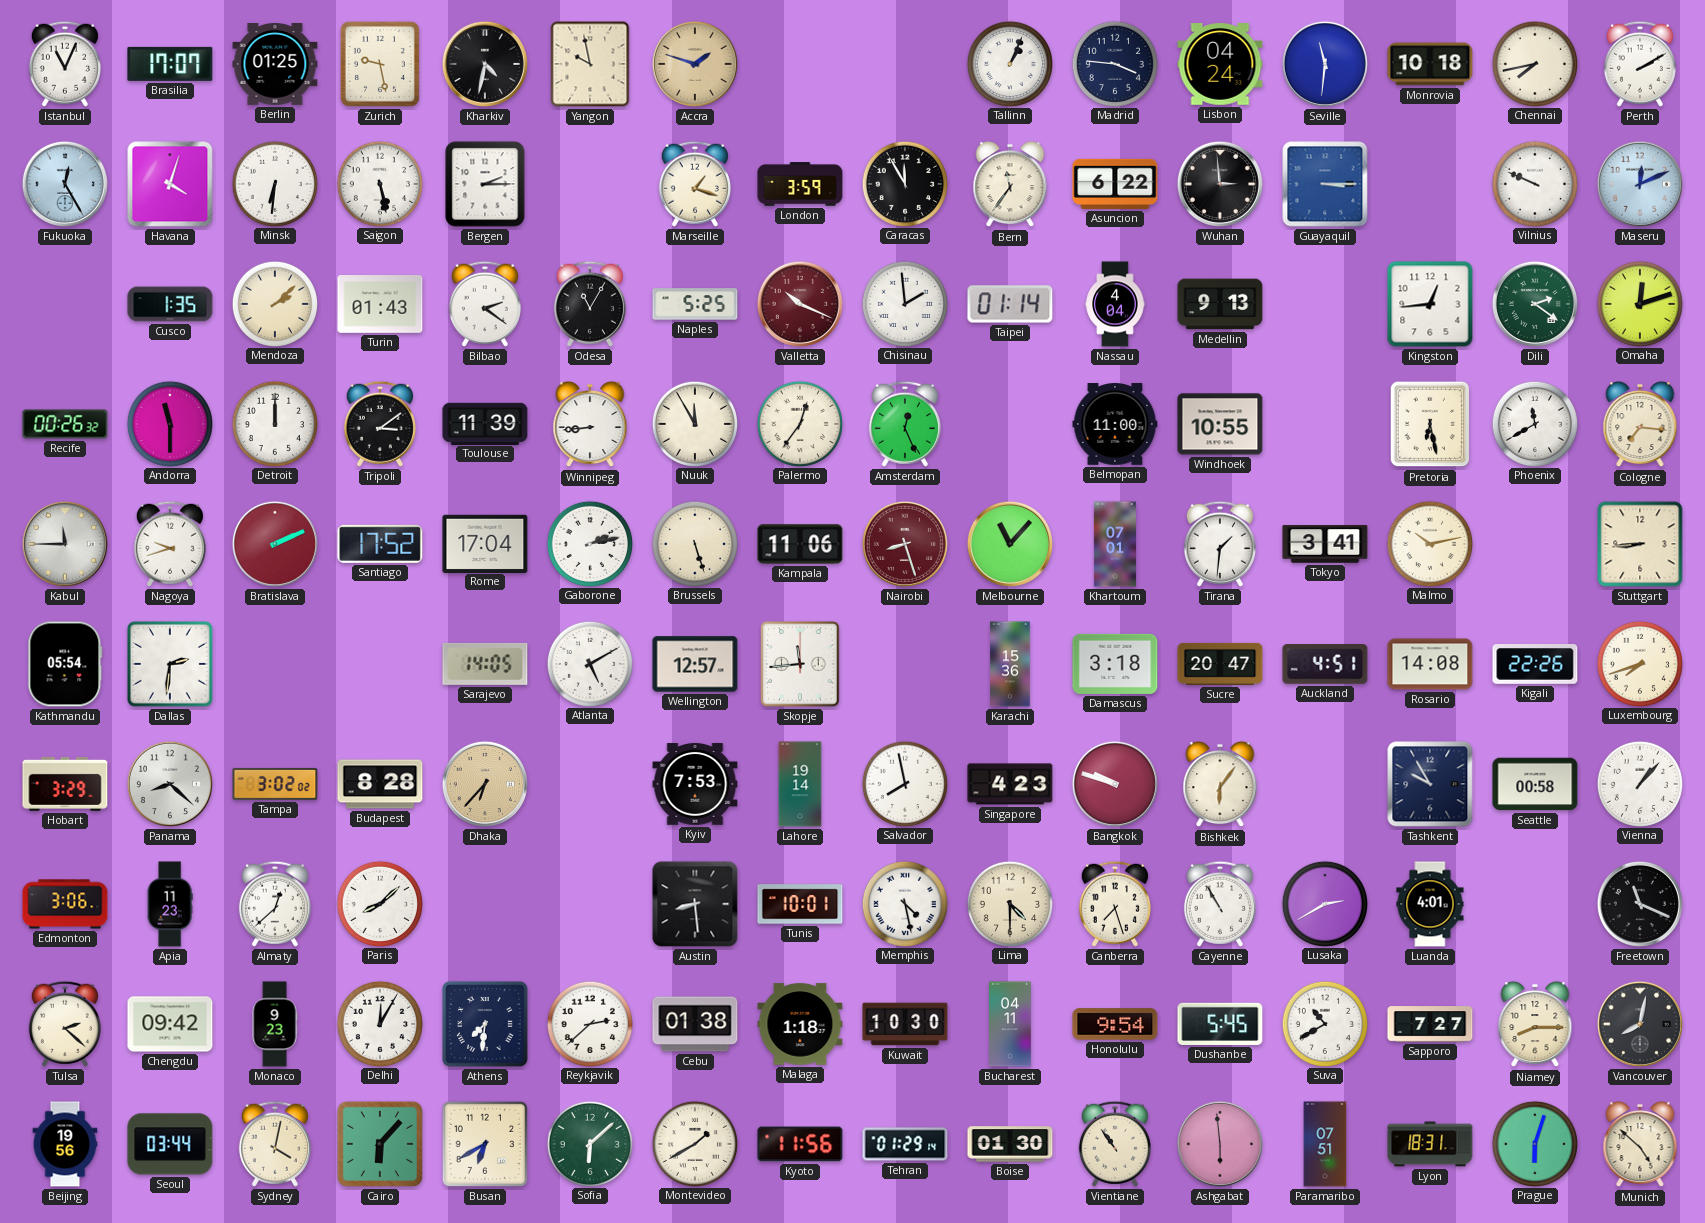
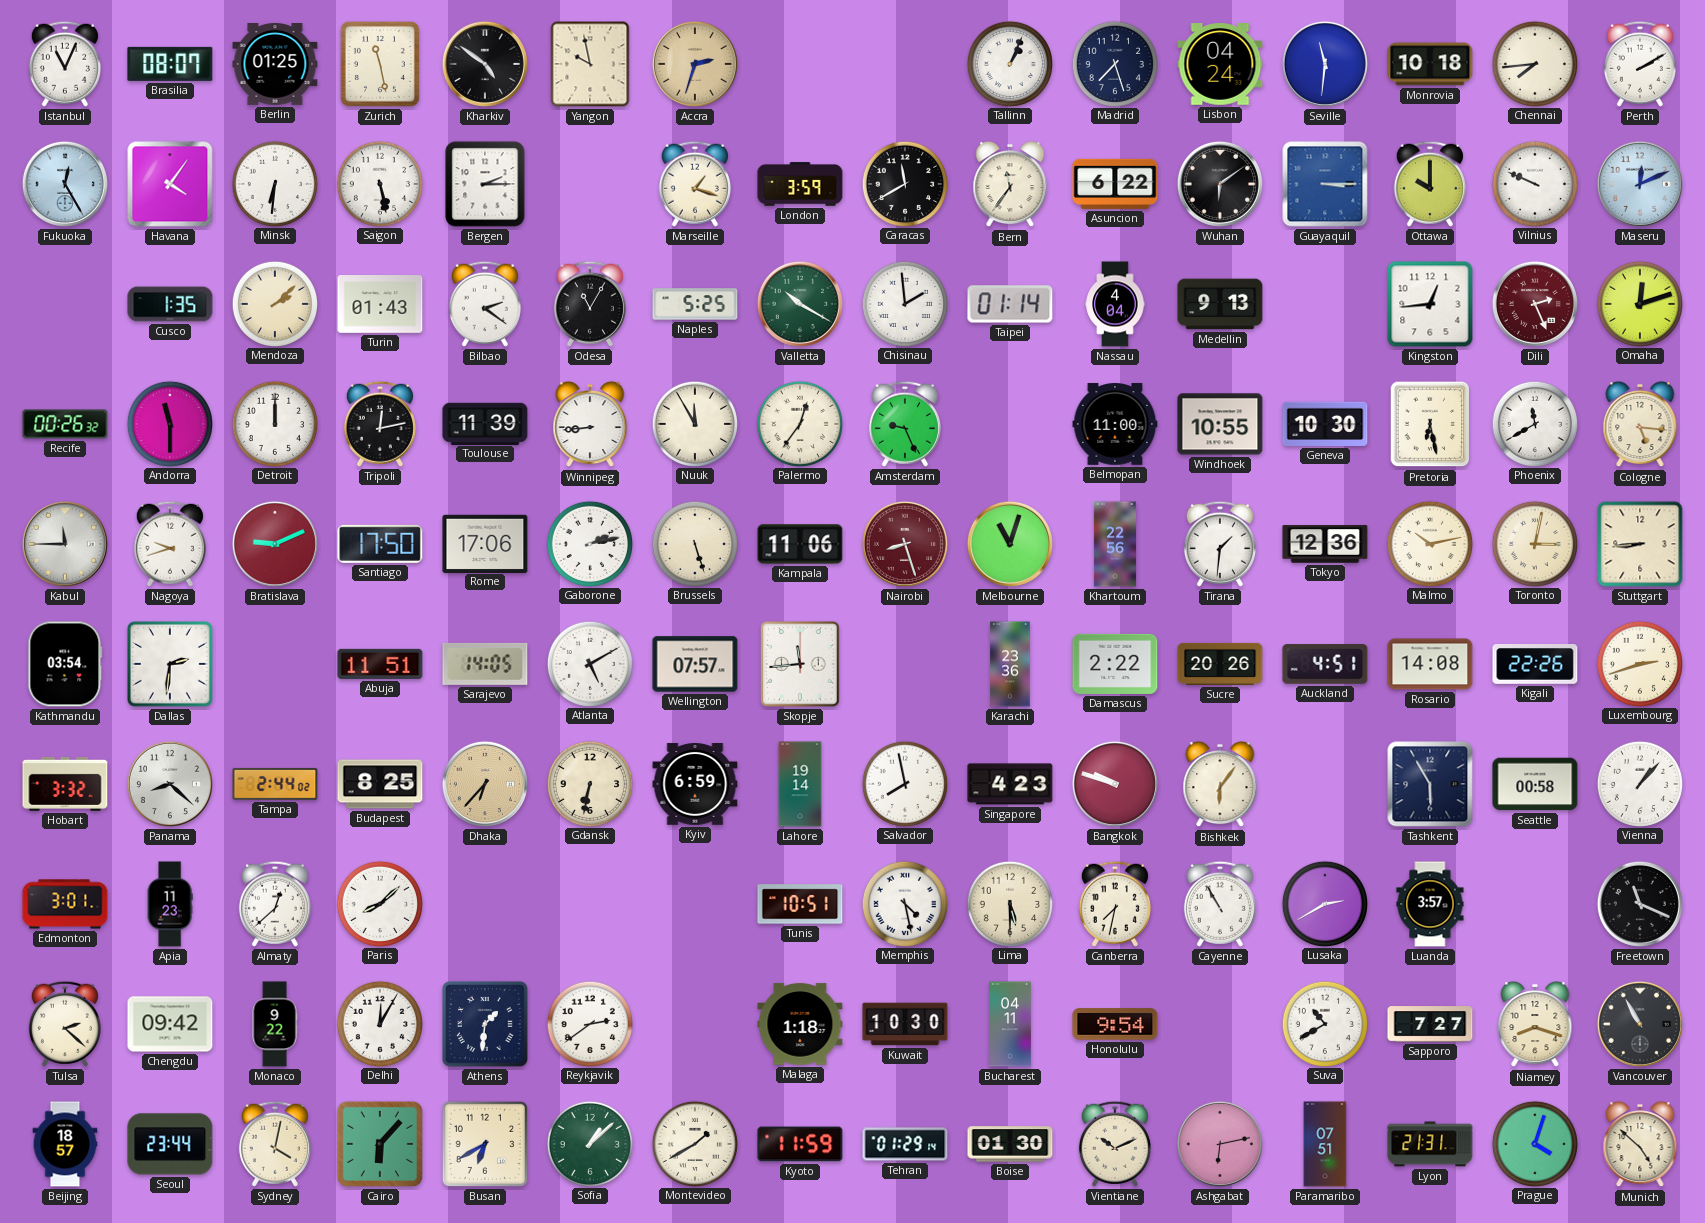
Brasilia: 17:07 -> 08:07 (170, 64)
Zurich: 9:28 -> 11:28 (380, 64)
Kharkiv: 4:32 -> 4:51 (485, 64)
Accra: 1:48 -> 2:33 (695, 64)
Madrid: 3:46 -> 7:27 (1114, 63)
Chennai: 7:43 -> 7:44 (1534, 63)
Havana: 4:03 -> 4:06 (170, 184)
Caracas: 11:55 -> 11:40 (904, 183)
Wuhan: 2:59 -> 6:09 (1220, 184)
Ottawa: none -> 10:00 (1430, 184)
Valletta: 10:19 -> 10:20 (800, 304)
Valletta dial: burgundy -> green (800, 304)
Dili: 2:21 -> 2:26 (1535, 304)
Dili dial: green -> burgundy (1535, 304)
Tripoli: 3:09 -> 12:13 (380, 424)
Amsterdam: 12:26 -> 9:26 (905, 424)
Geneva: none -> 10:30 (1325, 424)
Cologne: 7:16 -> 5:16 (1640, 424)
Bratislava: 2:11 -> 9:11 (275, 544)
Santiago: 17:52 -> 17:50 (380, 544)
Rome: 17:04 -> 17:06 (485, 543)
Melbourne: 11:07 -> 11:03 (1010, 544)
Khartoum: 07:01 -> 22:56 (1115, 544)
Tokyo: 3:41 -> 12:36 (1325, 544)
Toronto: none -> 3:02 (1534, 543)
Kathmandu: 05:54 -> 03:54 (65, 664)
Abuja: none -> 11:51 (380, 664)
Wellington: 12:57 -> 07:57 (695, 664)
Karachi: 15:36 -> 23:36 (1010, 664)
Damascus: 3:18 -> 2:22 (1115, 664)
Sucre: 20:47 -> 20:26 (1220, 664)
Luxembourg: 7:42 -> 2:42 (1639, 663)
Hobart: 3:29 -> 3:32 (65, 784)
Tampa: 3:02 -> 2:44 (275, 784)
Budapest: 8:28 -> 8:25 (380, 784)
Gdansk: none -> 6:32 (589, 783)
Kyiv: 7:53 -> 6:59 (695, 784)
Tashkent: 9:55 -> 5:55 (1430, 784)
Edmonton: 3:06 -> 3:01 (65, 904)
Austin: 8:29 -> none (695, 904)
Tunis: 10:01 -> 10:51 (800, 904)
Lima: 4:30 -> 5:30 (1009, 903)
Canberra: 7:27 -> 7:32 (1115, 904)
Luanda: 4:01 -> 3:57 (1430, 904)
Monaco: 9:23 -> 9:22 (275, 1024)
Athens: 7:31 -> 1:31 (485, 1024)
Reykjavik: 2:38 -> 2:39 (589, 1023)
Cebu: 01:38 -> none (695, 1024)
Dushanbe: 5:45 -> none (1220, 1024)
Niamey: 8:15 -> 8:18 (1535, 1024)
Vancouver: 8:02 -> 10:55 (1640, 1024)
Beijing: 19:56 -> 18:57 (65, 1144)
Seoul: 03:44 -> 23:44 (170, 1144)
Sofia: 6:08 -> 1:08 (589, 1143)
Kyoto: 11:56 -> 11:59 (800, 1144)
Vientiane: 10:54 -> 10:11 (1115, 1144)
Ashgabat: 5:59 -> 6:13 (1220, 1144)
Lyon: 18:31 -> 21:31 (1430, 1144)
Prague: 6:03 -> 4:03 (1534, 1143)
